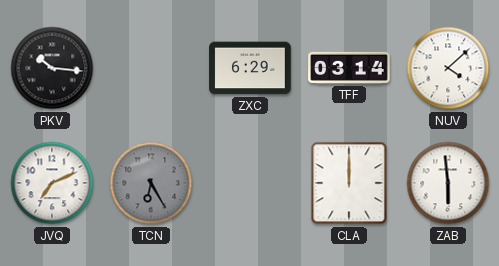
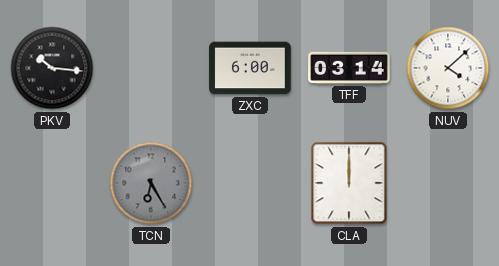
ZXC: 6:29 -> 6:00 (250, 68)
JVQ: 7:11 -> none (52, 183)
ZAB: 5:59 -> none (448, 183)
